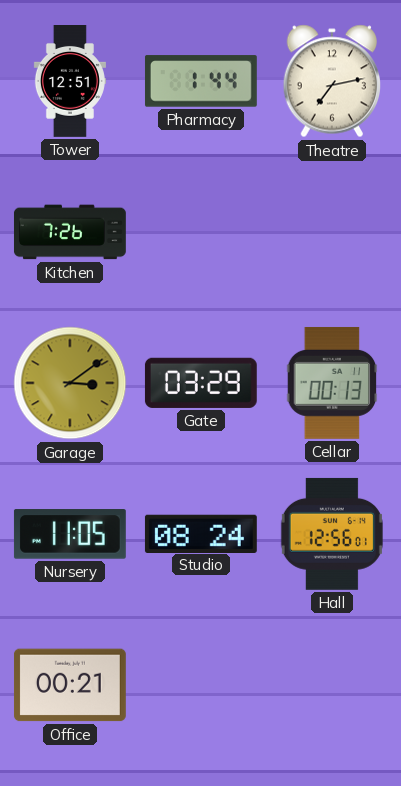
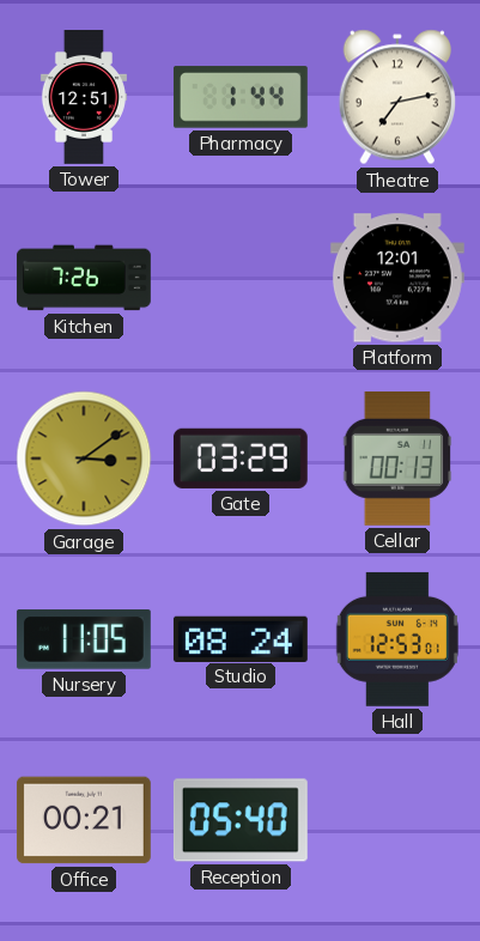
Platform: none -> 12:01 (397, 278)
Hall: 12:56 -> 12:53 (397, 639)
Reception: none -> 05:40 (241, 820)
